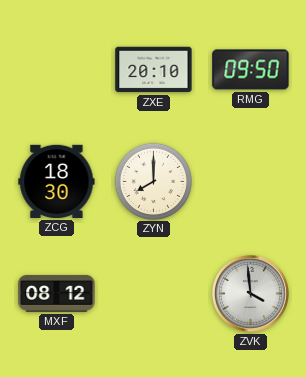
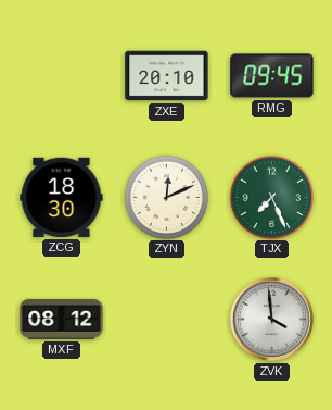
RMG: 09:50 -> 09:45 (272, 76)
ZYN: 8:00 -> 12:11 (166, 197)
TJX: none -> 7:26 (271, 197)
